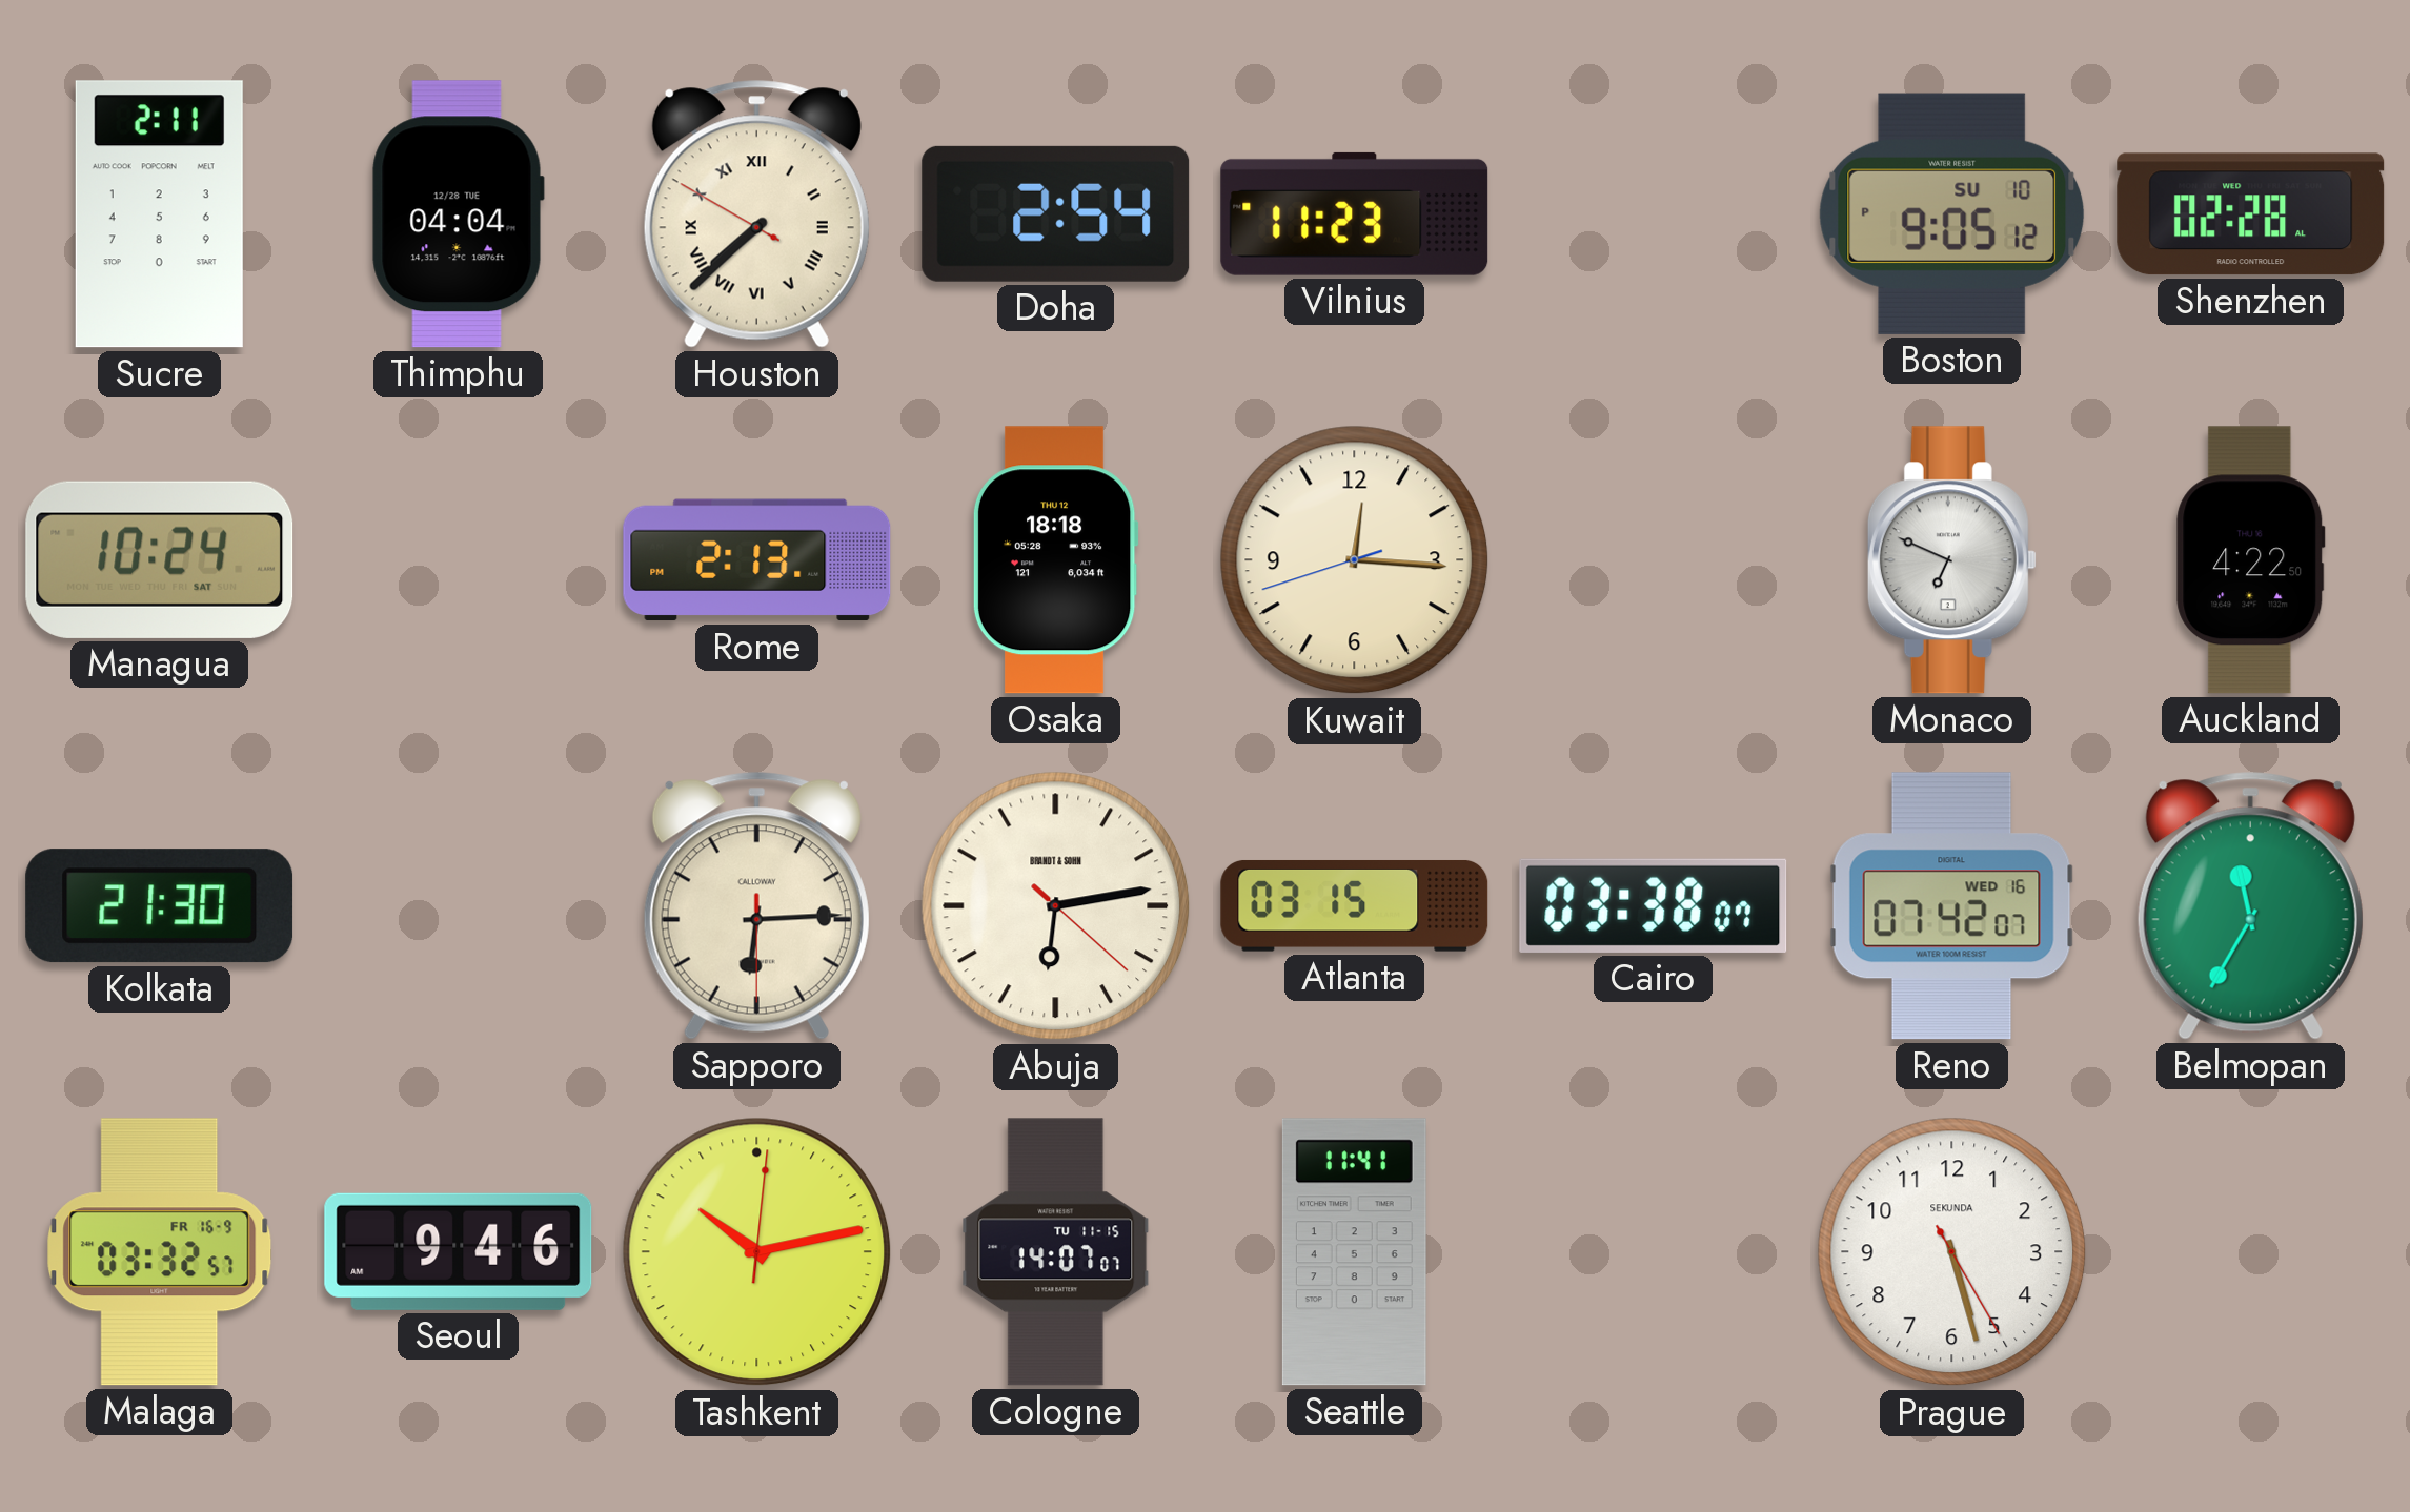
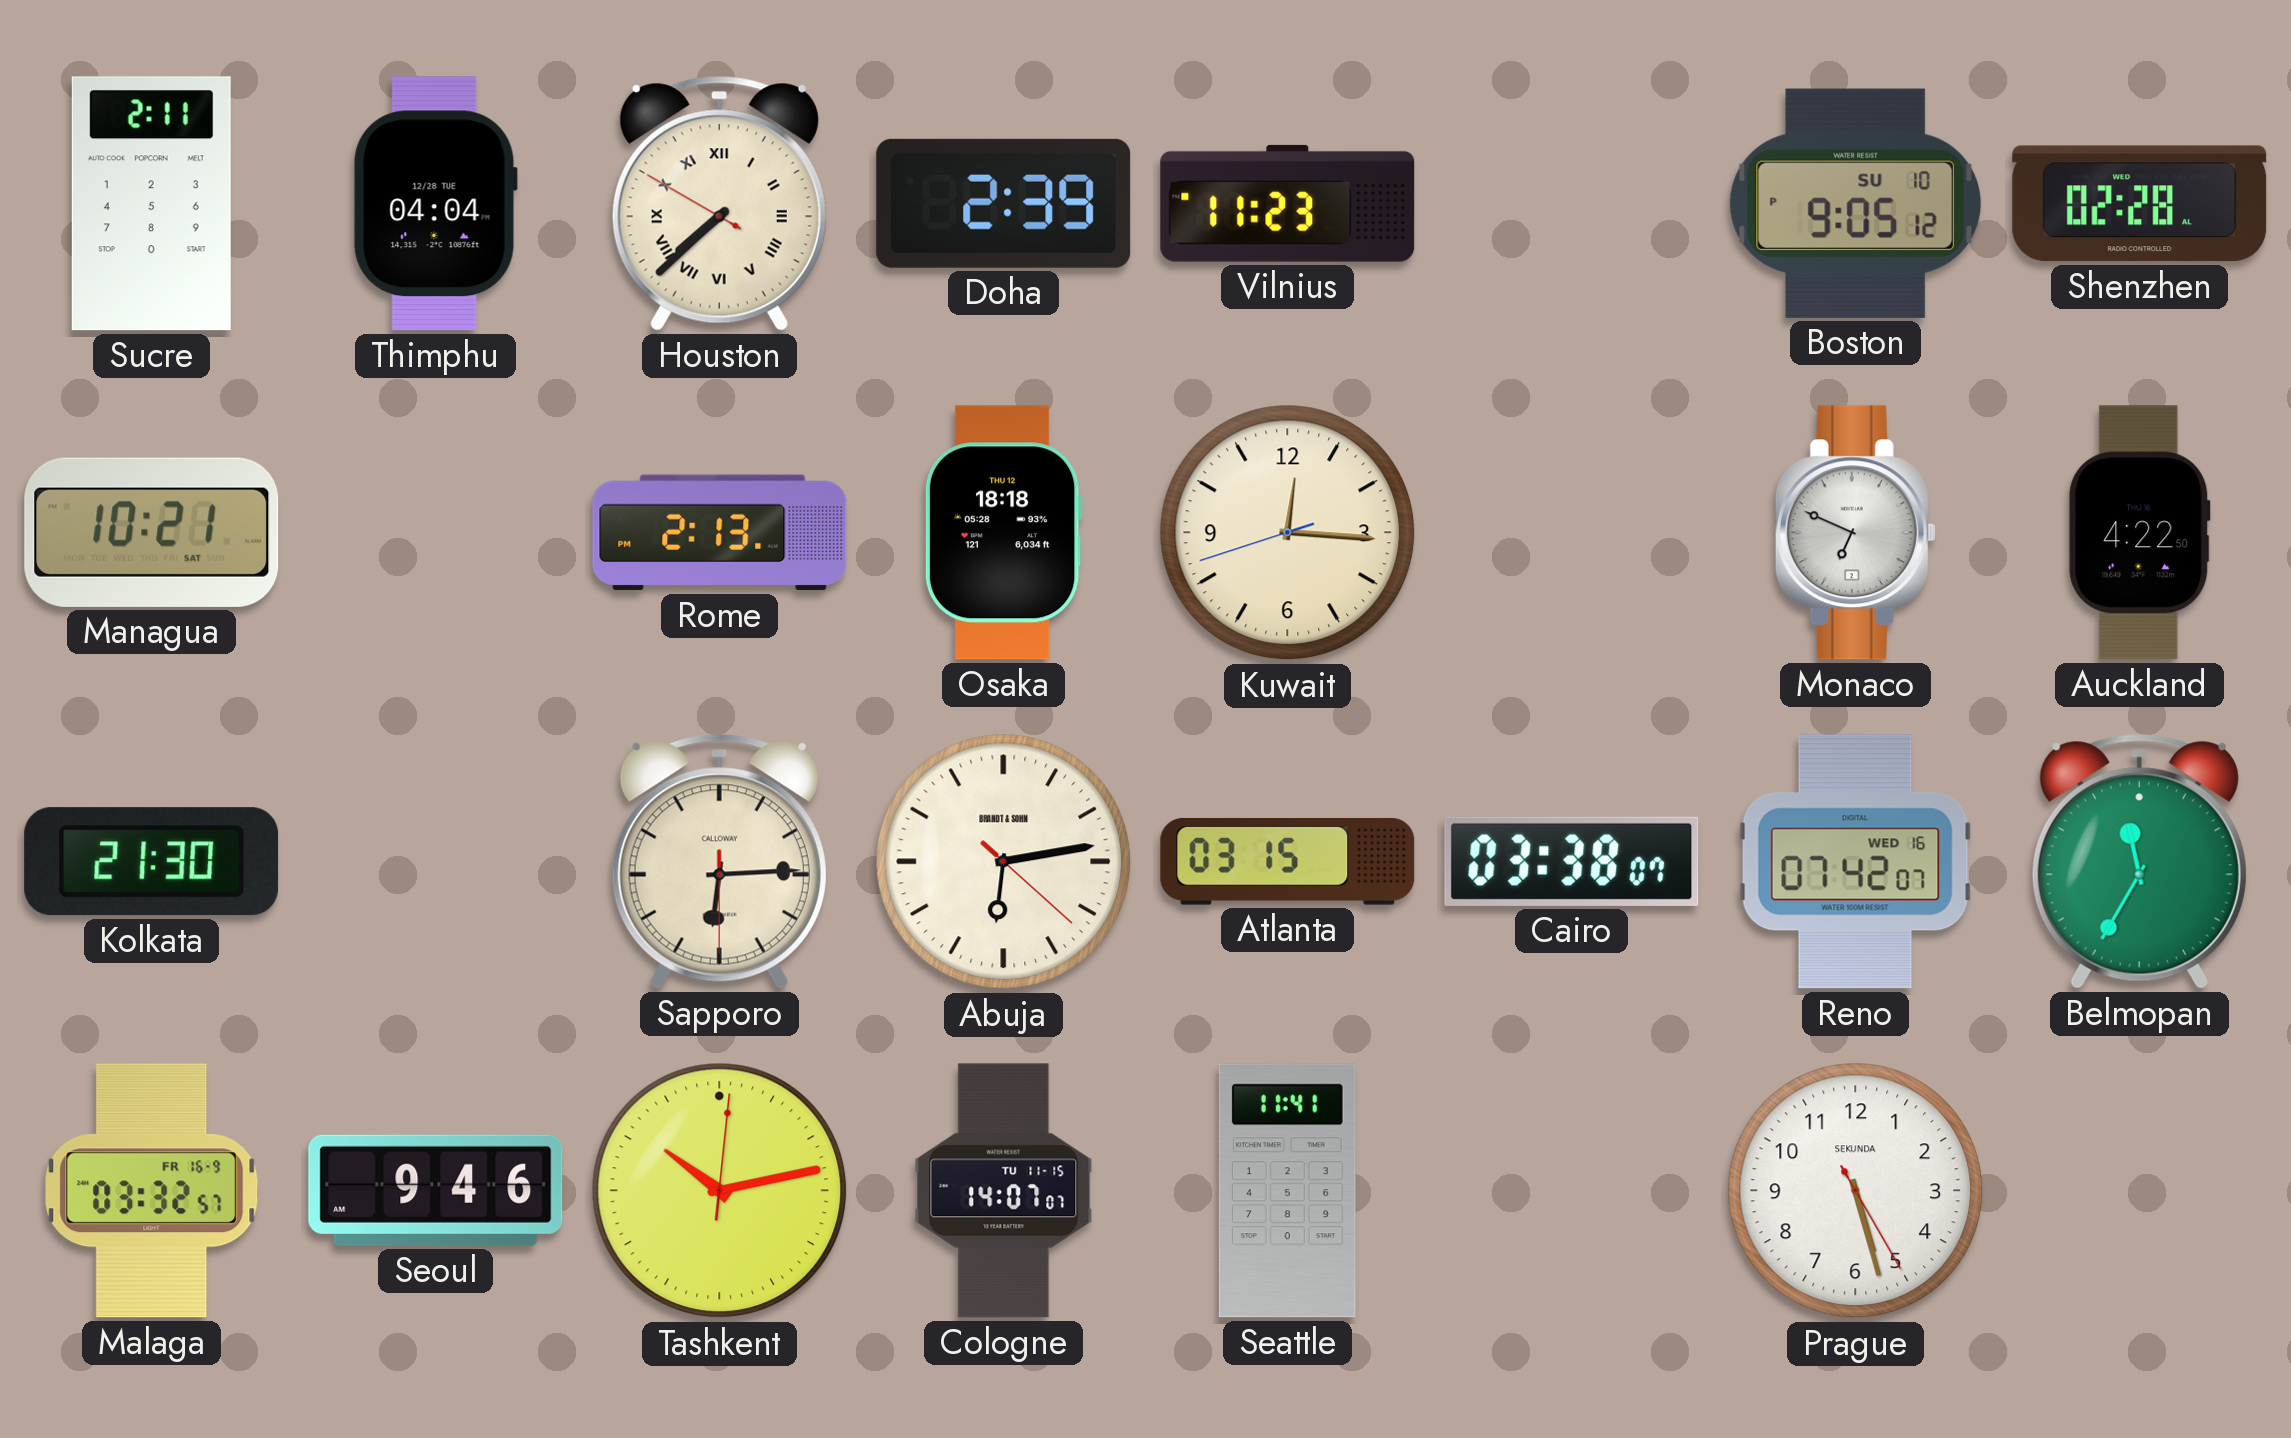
Doha: 2:54 -> 2:39 (1004, 203)
Managua: 10:24 -> 10:21 (152, 532)
